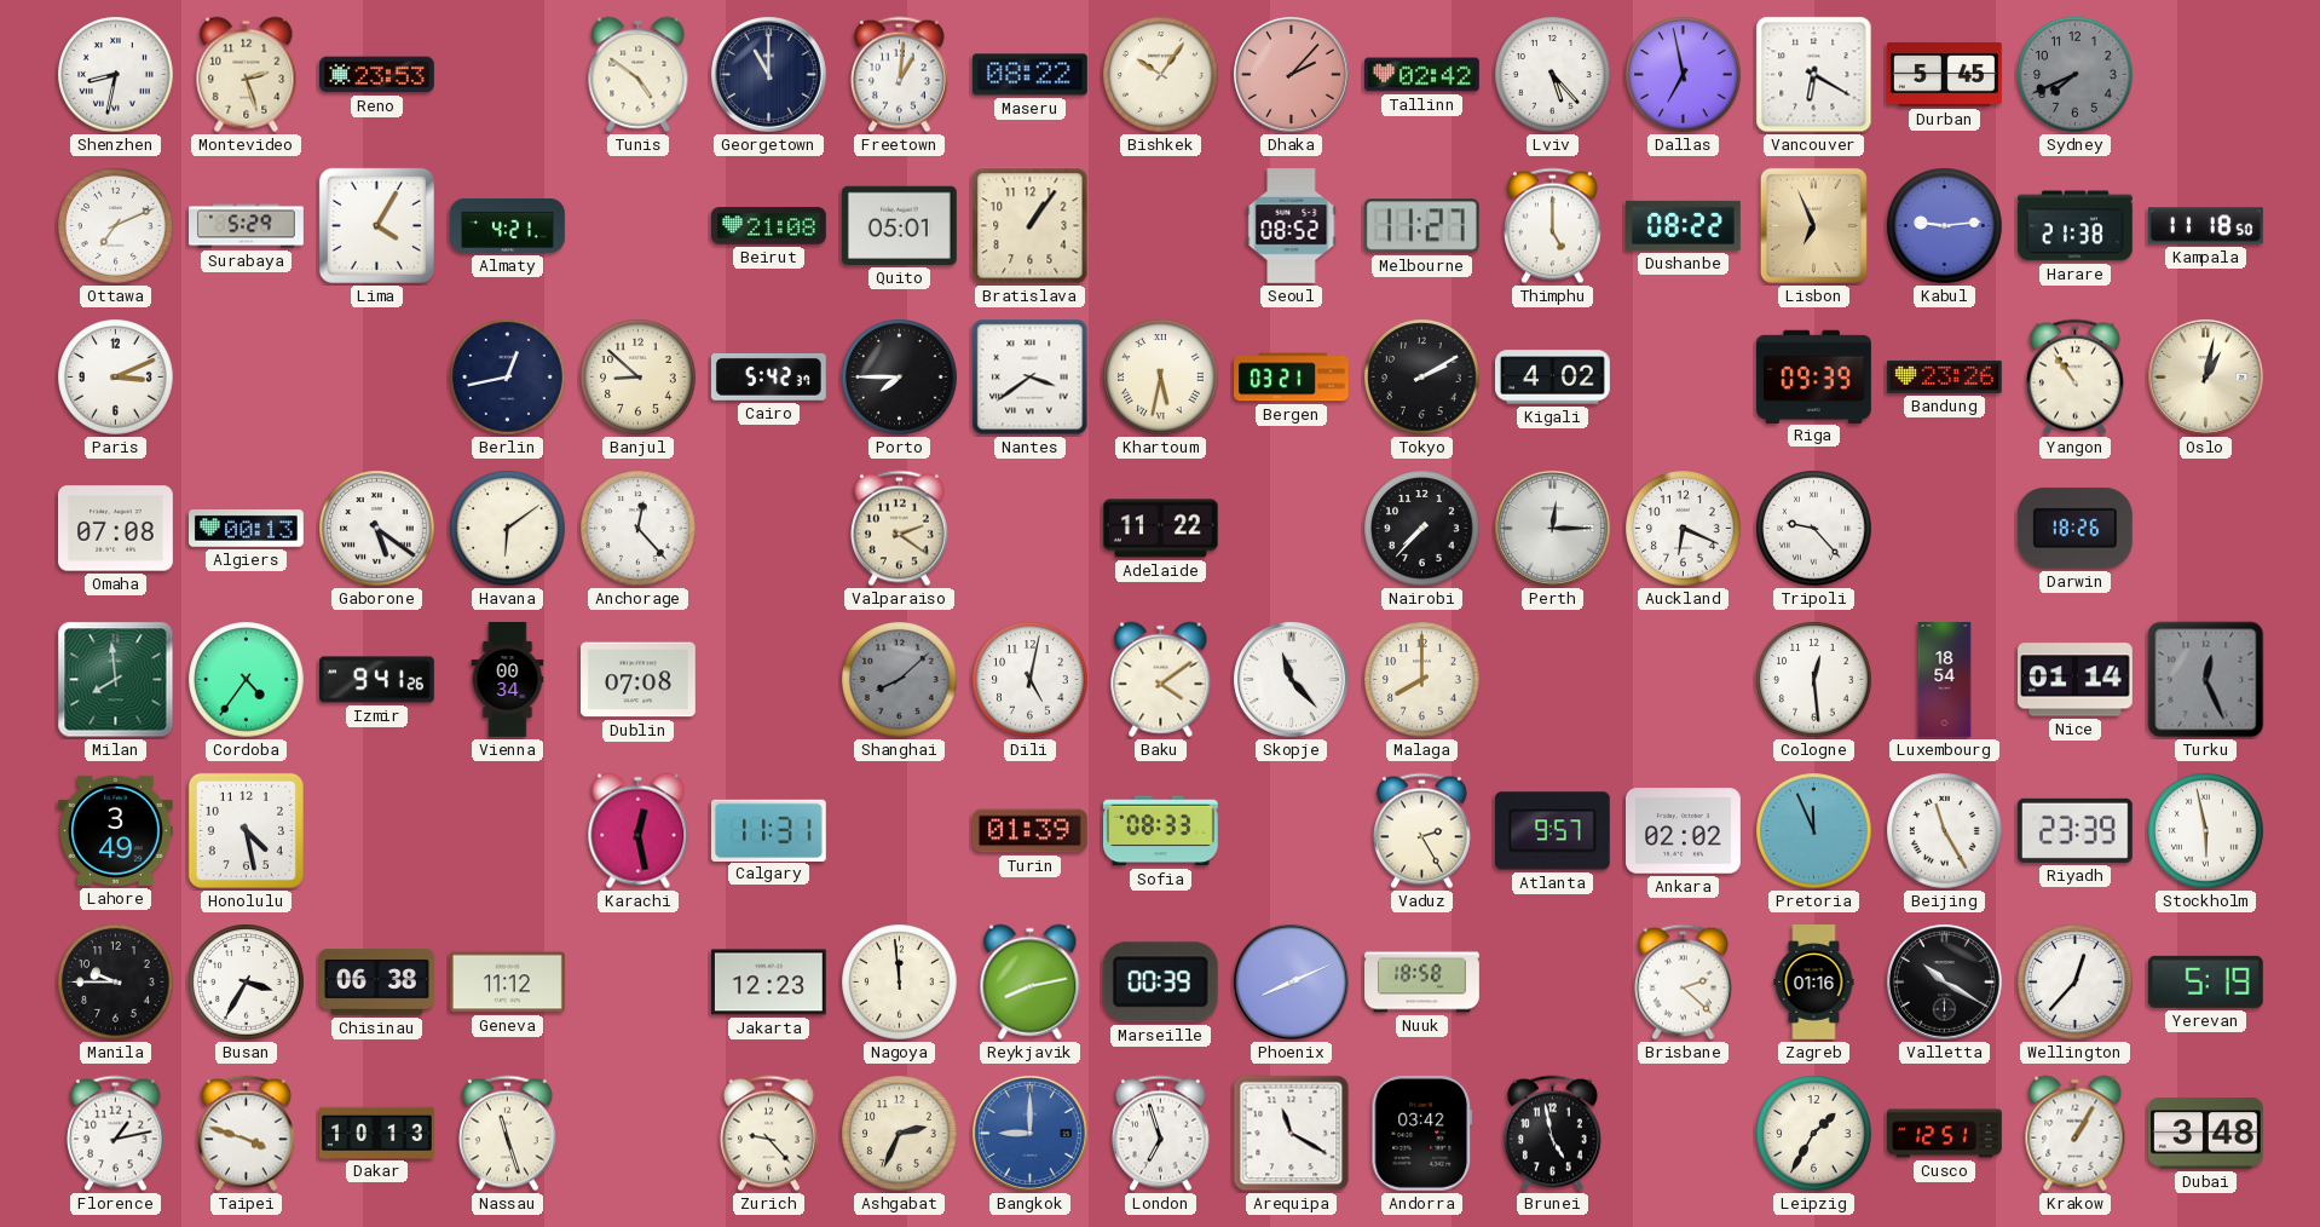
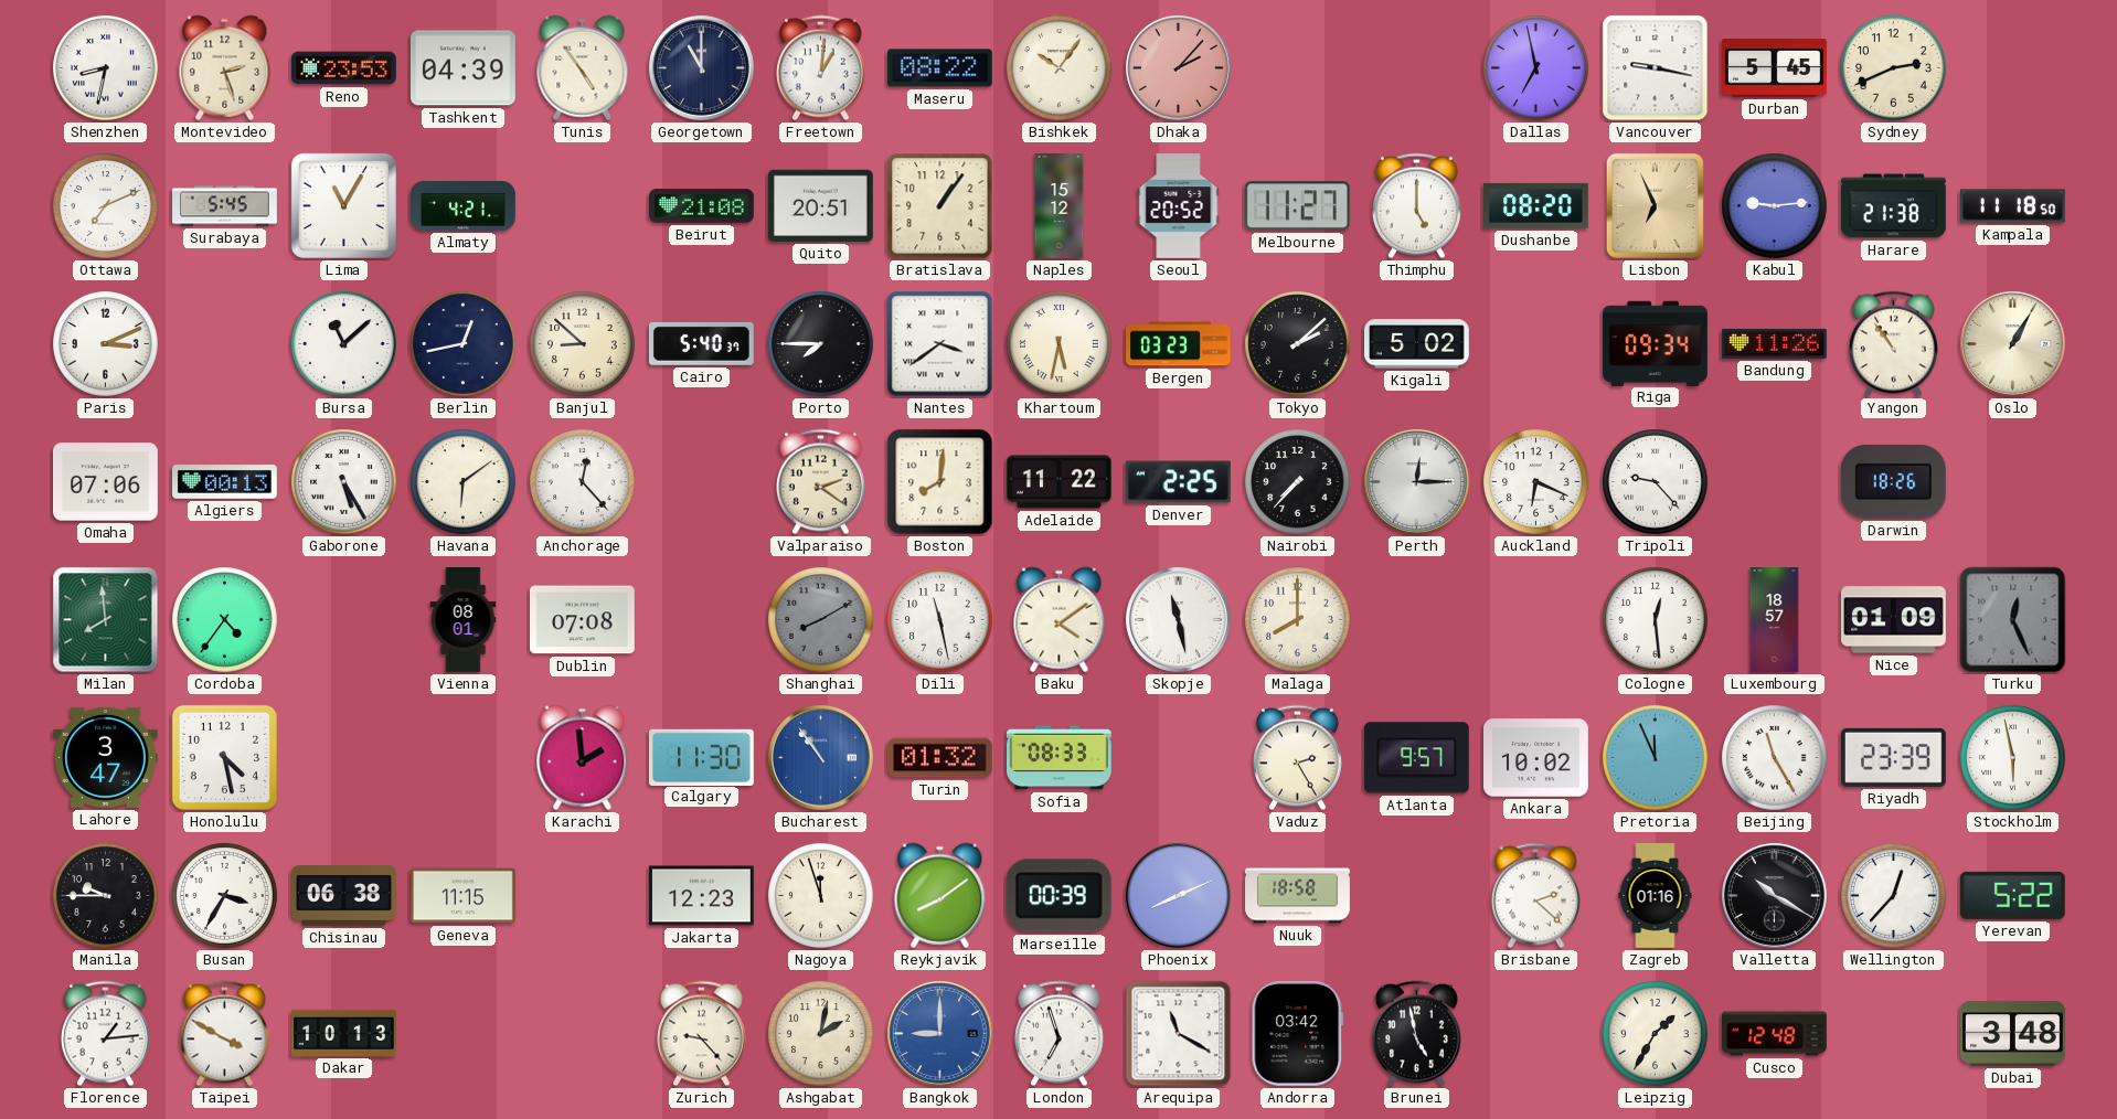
Tashkent: none -> 04:39 (462, 68)
Tunis: 4:51 -> 4:54 (583, 68)
Tallinn: 02:42 -> none (1422, 75)
Lviv: 5:23 -> none (1553, 75)
Vancouver: 6:20 -> 9:17 (1656, 68)
Sydney: 7:41 -> 2:41 (1894, 68)
Sydney dial: grey -> cream (1894, 68)
Surabaya: 5:29 -> 5:45 (225, 206)
Lima: 4:05 -> 11:05 (343, 205)
Quito: 05:01 -> 20:51 (820, 205)
Naples: none -> 15:12 (1060, 206)
Seoul: 08:52 -> 20:52 (1179, 206)
Dushanbe: 08:22 -> 08:20 (1536, 205)
Bursa: none -> 11:08 (344, 344)
Cairo: 5:42 -> 5:40 (701, 343)
Bergen: 03:21 -> 03:23 (1179, 344)
Tokyo: 2:10 -> 2:08 (1298, 344)
Kigali: 4:02 -> 5:02 (1417, 344)
Riga: 09:39 -> 09:34 (1656, 343)
Bandung: 23:26 -> 11:26 (1774, 343)
Oslo: 1:02 -> 1:05 (2012, 343)
Omaha: 07:08 -> 07:06 (106, 482)
Gaborone: 5:21 -> 5:25 (344, 482)
Boston: none -> 8:01 (940, 482)
Denver: none -> 2:25 (1178, 482)
Izmir: 9:41 -> none (377, 680)
Vienna: 00:34 -> 08:01 (464, 620)
Shanghai: 8:08 -> 8:10 (821, 620)
Dili: 5:02 -> 11:28 (940, 620)
Skopje: 11:23 -> 11:28 (1178, 619)
Luxembourg: 18:54 -> 18:57 (1775, 620)
Nice: 01:14 -> 01:09 (1894, 620)
Lahore: 3:49 -> 3:47 (105, 757)
Karachi: 12:28 -> 1:59 (583, 758)
Calgary: 11:31 -> 11:30 (701, 757)
Bucharest: none -> 10:54 (820, 757)
Turin: 01:39 -> 01:32 (940, 758)
Ankara: 02:02 -> 10:02 (1536, 758)
Geneva: 11:12 -> 11:15 (464, 896)
Nagoya: 11:59 -> 11:57 (821, 896)
Reykjavik: 8:13 -> 8:09 (940, 896)
Yerevan: 5:19 -> 5:22 (2012, 895)
Florence: 1:13 -> 1:14 (105, 1034)
Taipei: 3:48 -> 3:50 (224, 1034)
Nassau: 11:27 -> none (507, 1134)
Ashgabat: 2:34 -> 2:02 (821, 1034)
Cusco: 12:51 -> 12:48 (1775, 1034)
Krakow: 1:05 -> none (2076, 1134)
